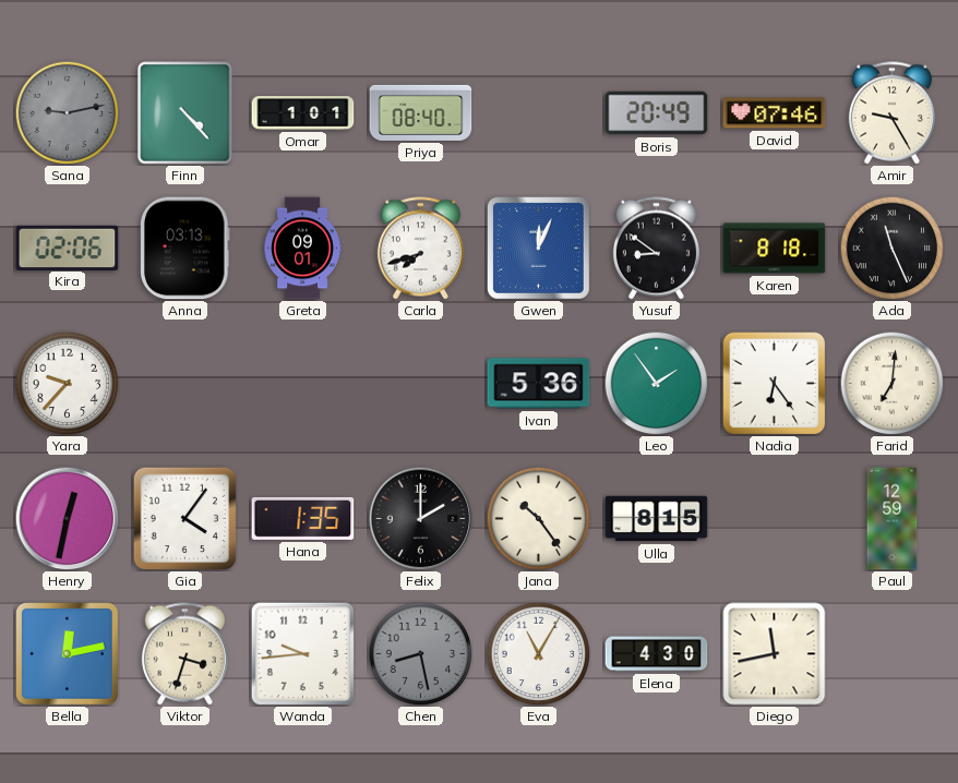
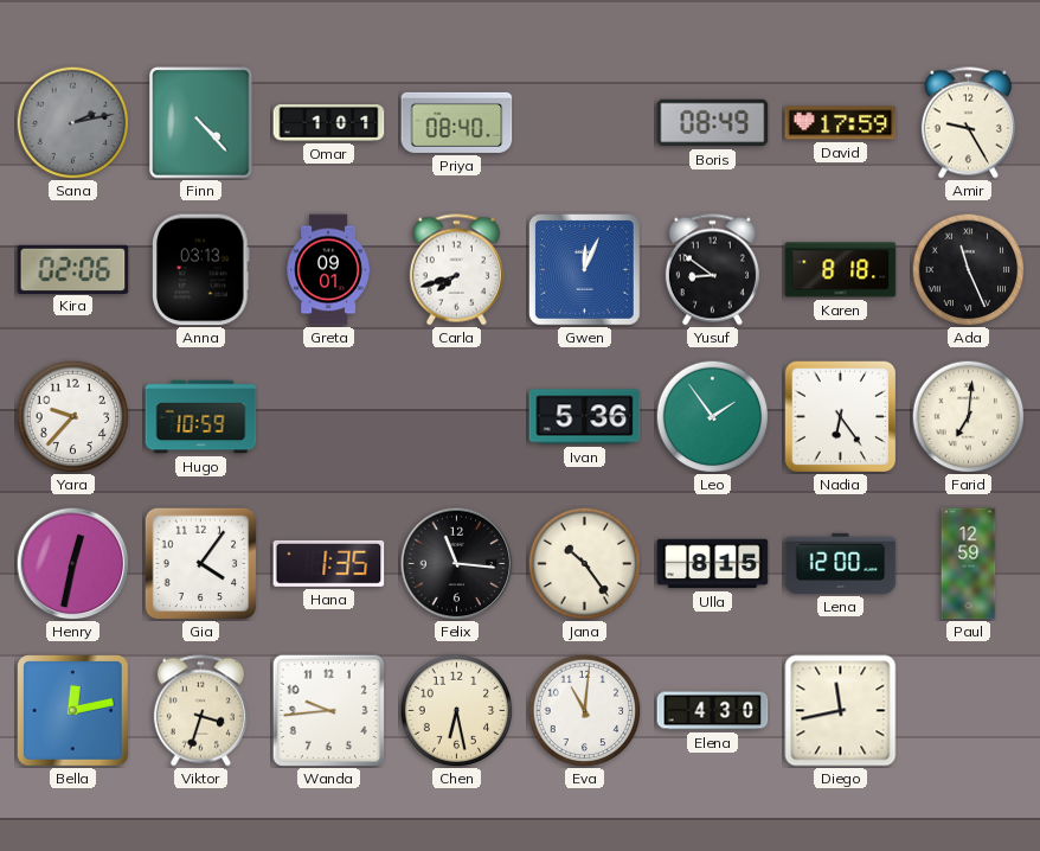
Sana: 9:13 -> 2:13 (72, 122)
Boris: 20:49 -> 08:49 (713, 123)
David: 07:46 -> 17:59 (841, 123)
Hugo: none -> 10:59 (201, 417)
Felix: 2:00 -> 11:16 (456, 563)
Lena: none -> 12:00 (841, 563)
Chen: 8:28 -> 6:28 (456, 710)
Chen dial: grey -> cream (456, 710)
Eva: 11:05 -> 11:01 (584, 710)
